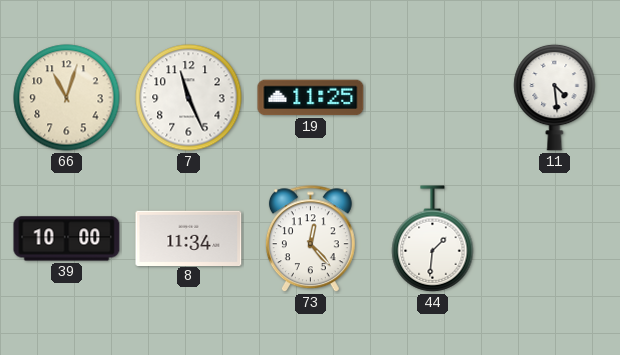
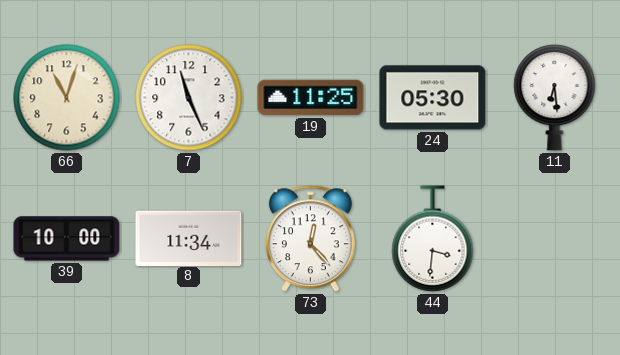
24: none -> 05:30 (433, 98)
11: 4:29 -> 6:29 (555, 97)
44: 1:31 -> 3:31 (433, 239)
